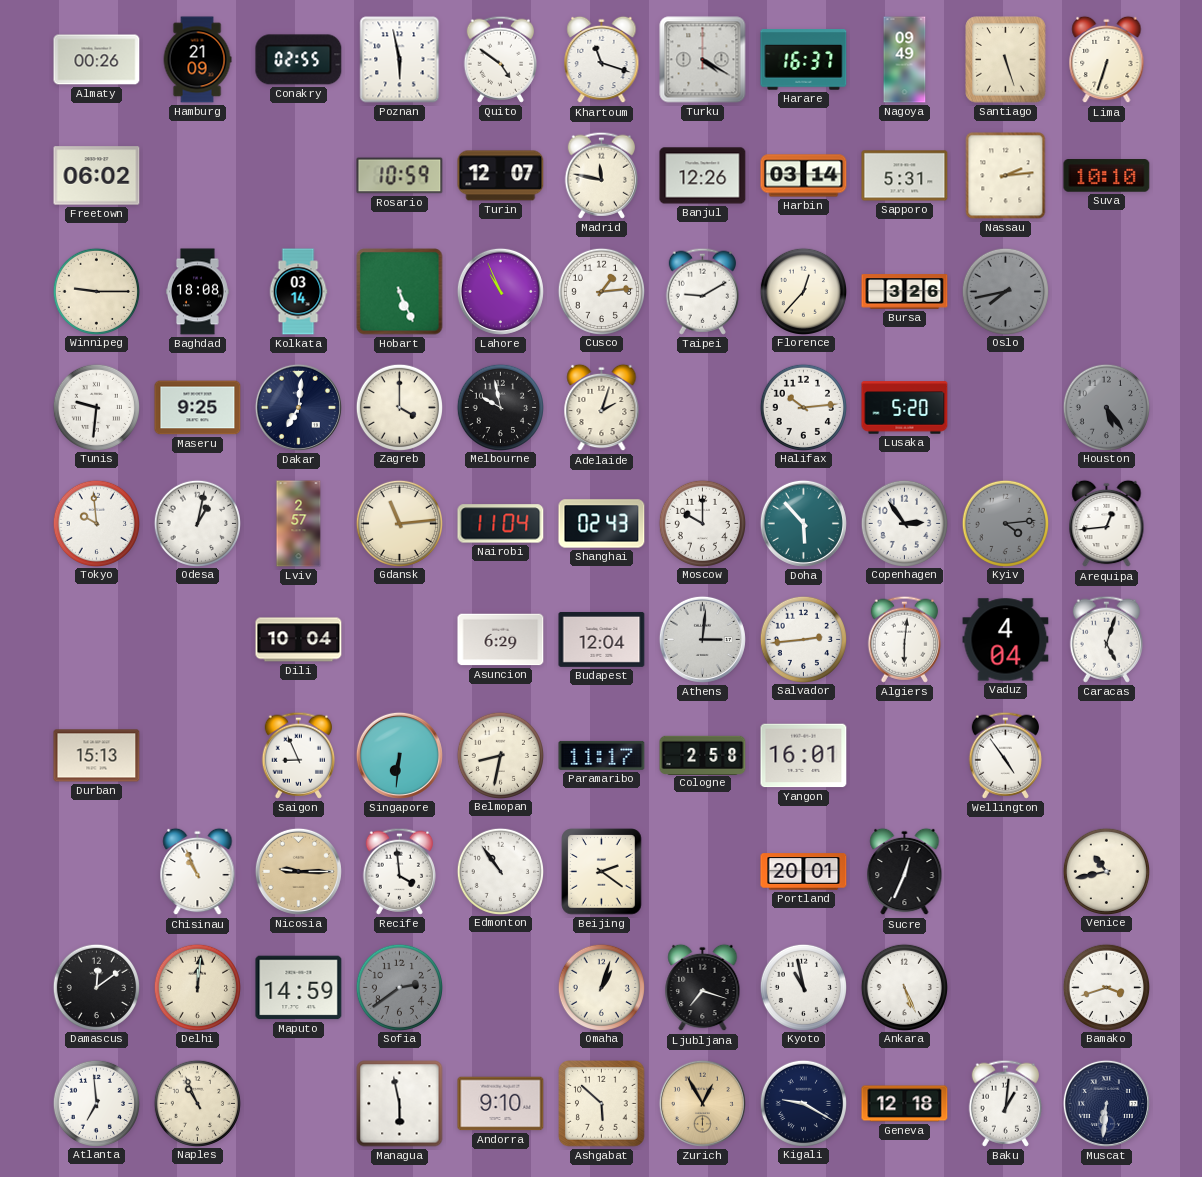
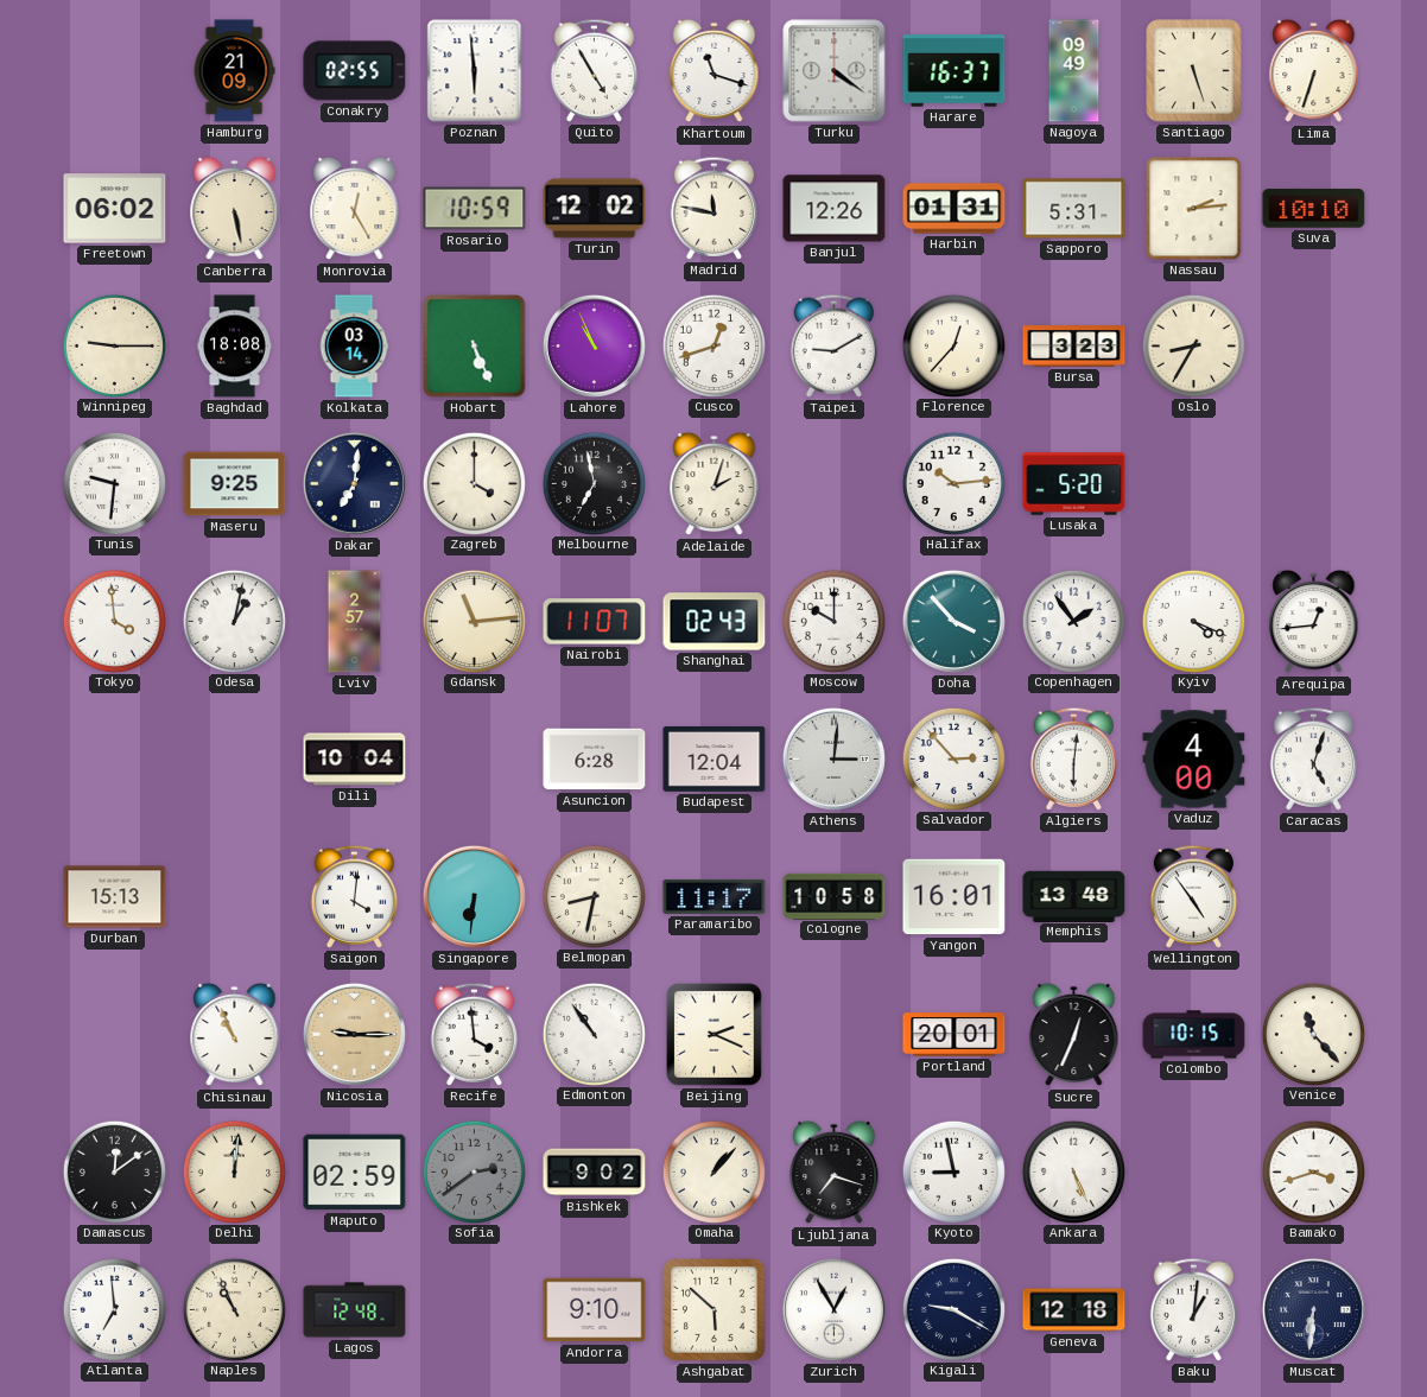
Almaty: 00:26 -> none (97, 60)
Poznan: 5:58 -> 5:59 (475, 71)
Quito: 4:51 -> 4:55 (594, 70)
Turku: 4:20 -> 4:21 (835, 71)
Canberra: none -> 5:28 (235, 209)
Monrovia: none -> 12:25 (355, 209)
Turin: 12:07 -> 12:02 (595, 209)
Harbin: 03:14 -> 01:31 (954, 209)
Cusco: 1:14 -> 12:42 (713, 345)
Bursa: 3:26 -> 3:23 (1074, 347)
Oslo: 7:43 -> 8:35 (1193, 345)
Oslo dial: grey -> cream (1193, 345)
Melbourne: 9:58 -> 6:58 (594, 483)
Houston: 5:24 -> none (1106, 407)
Tokyo: 9:59 -> 3:59 (114, 621)
Nairobi: 11:04 -> 11:07 (595, 622)
Doha: 5:53 -> 3:53 (953, 621)
Copenhagen: 2:54 -> 1:54 (1073, 621)
Kyiv: 4:14 -> 4:19 (1193, 621)
Kyiv dial: grey -> white (1193, 621)
Asuncion: 6:29 -> 6:28 (595, 760)
Salvador: 2:44 -> 2:53 (953, 758)
Vaduz: 4:04 -> 4:00 (1194, 760)
Saigon: 8:56 -> 4:01 (354, 896)
Cologne: 2:58 -> 10:58 (835, 896)
Memphis: none -> 13:48 (1074, 896)
Beijing: 2:21 -> 2:19 (715, 1035)
Colombo: none -> 10:15 (1194, 1035)
Venice: 10:43 -> 11:23 (1313, 1034)
Maputo: 14:59 -> 02:59 (355, 1173)
Bishkek: none -> 9:02 (595, 1173)
Omaha: 1:03 -> 1:07 (713, 1171)
Kyoto: 10:58 -> 8:58 (953, 1171)
Lagos: none -> 12:48 (355, 1310)
Managua: 5:58 -> none (400, 1104)
Zurich dial: champagne -> white (833, 1309)
